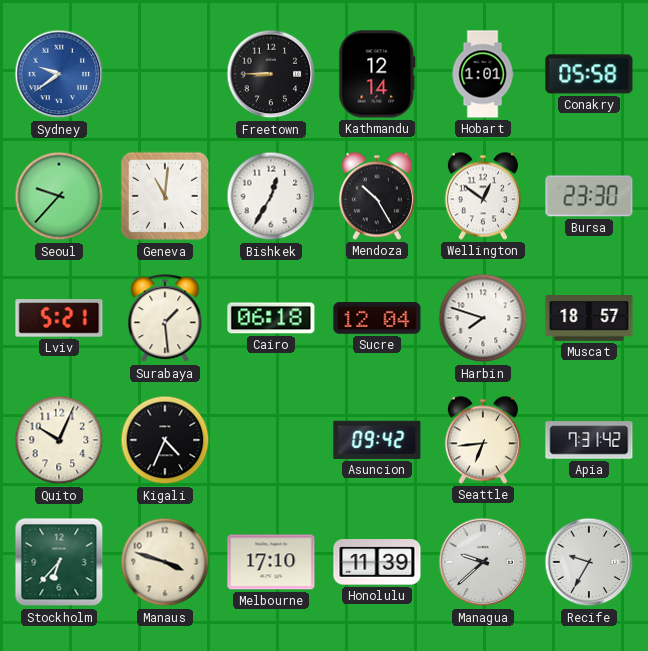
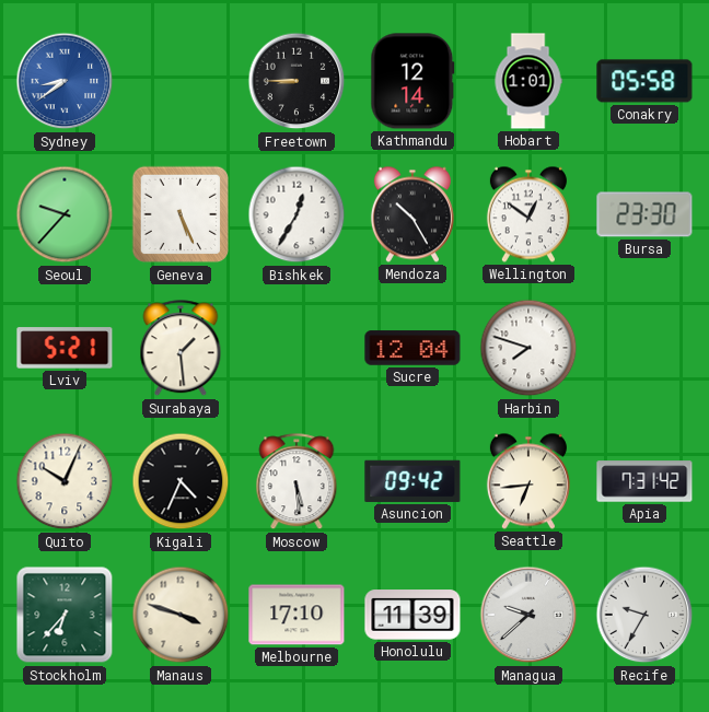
Sydney: 9:39 -> 8:39 (65, 81)
Geneva: 11:01 -> 5:26 (181, 214)
Cairo: 06:18 -> none (271, 318)
Muscat: 18:57 -> none (589, 319)
Moscow: none -> 5:29 (297, 482)
